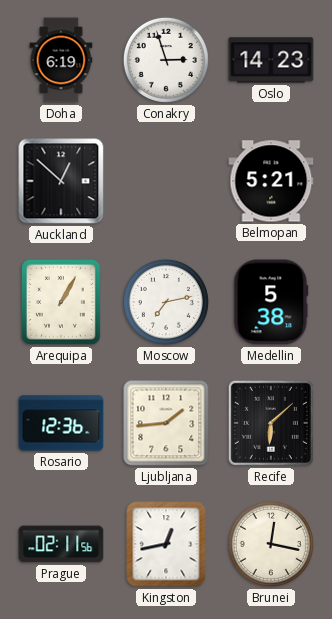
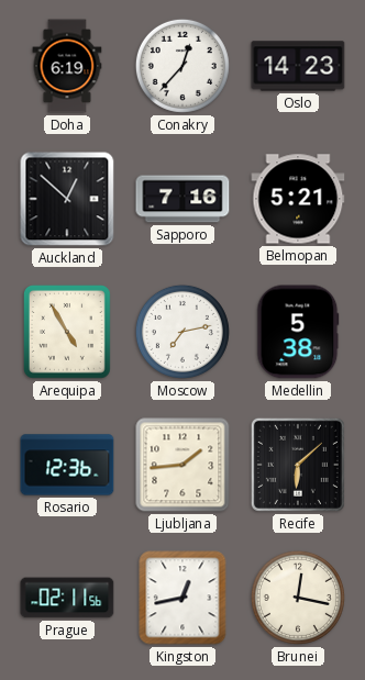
Conakry: 2:57 -> 12:37 (182, 66)
Sapporo: none -> 7:16 (182, 199)
Arequipa: 1:05 -> 4:55 (67, 333)
